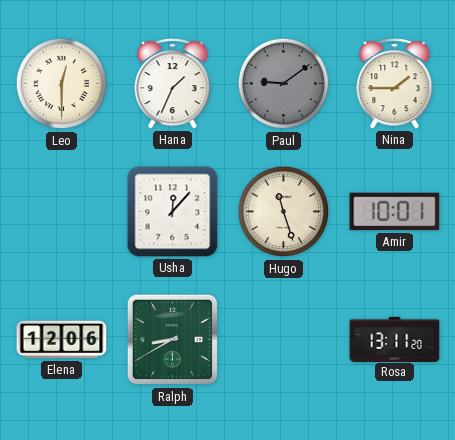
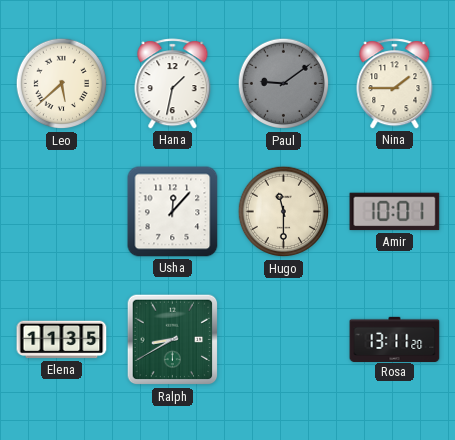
Leo: 12:30 -> 5:38 (62, 84)
Hana: 1:34 -> 1:32 (173, 84)
Hugo: 11:27 -> 11:30 (284, 212)
Elena: 12:06 -> 11:35 (62, 340)
